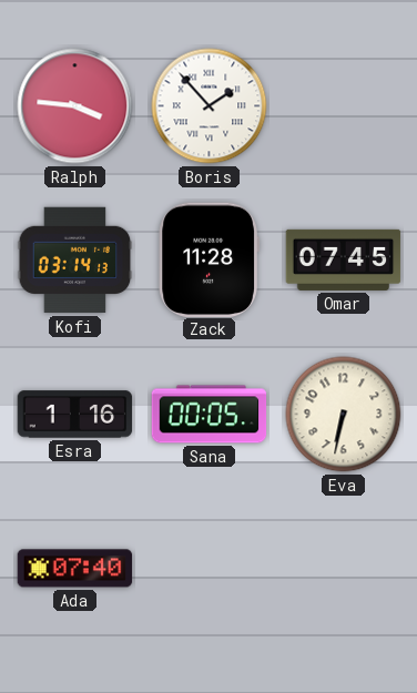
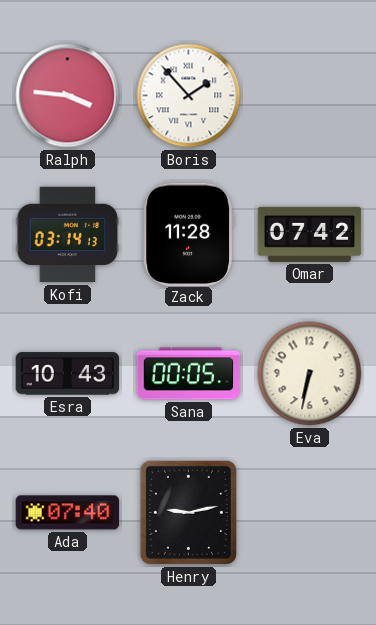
Omar: 07:45 -> 07:42 (310, 234)
Esra: 1:16 -> 10:43 (68, 374)
Henry: none -> 9:13 (188, 512)
